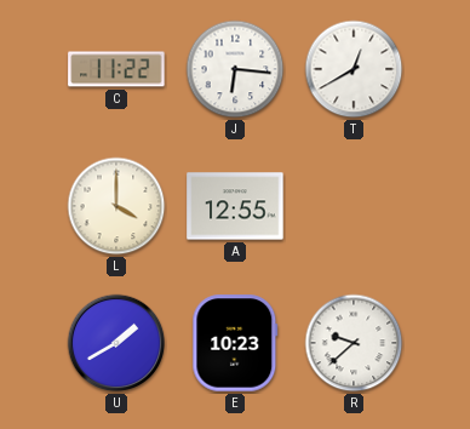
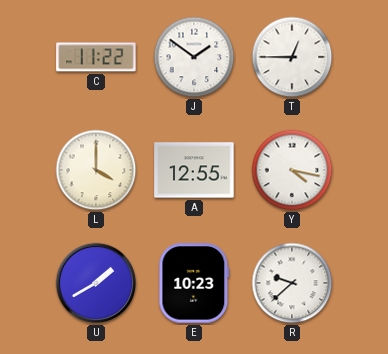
J: 6:16 -> 1:51 (194, 57)
T: 12:40 -> 12:45 (292, 57)
Y: none -> 4:17 (292, 170)
